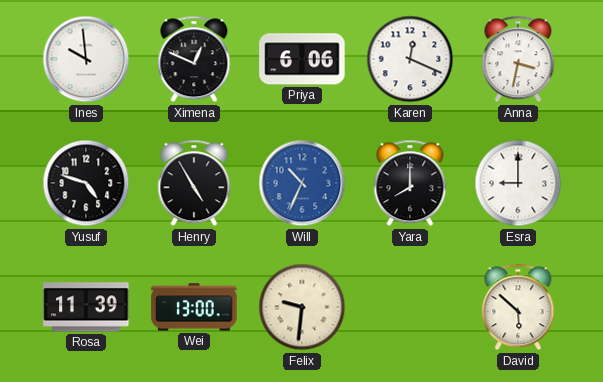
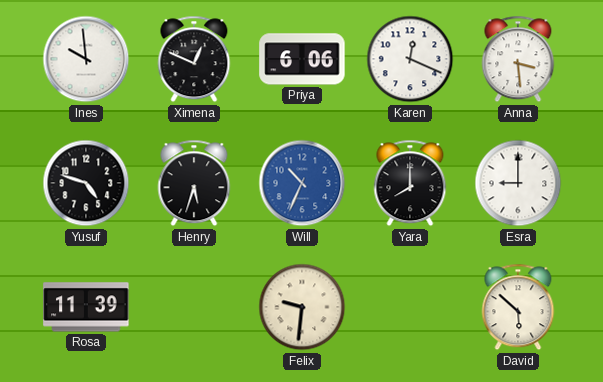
Anna: 3:32 -> 3:29 (518, 59)
Henry: 4:55 -> 5:33 (194, 183)
Wei: 13:00 -> none (194, 307)
